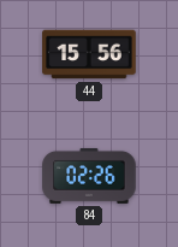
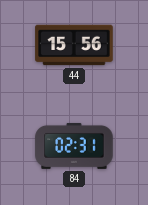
84: 02:26 -> 02:31 (74, 146)
